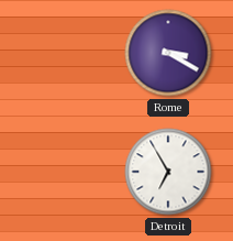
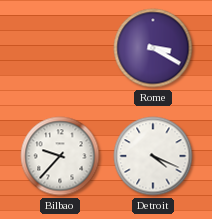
Bilbao: none -> 9:37 (60, 156)
Detroit: 6:55 -> 4:19 (153, 156)
